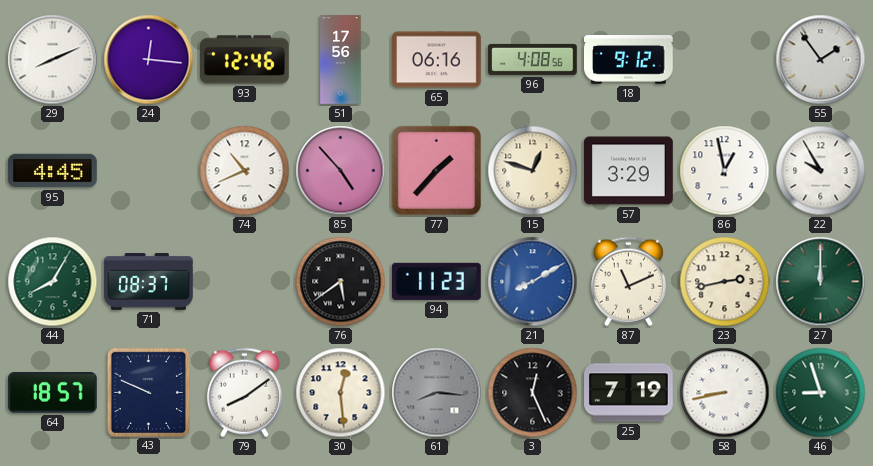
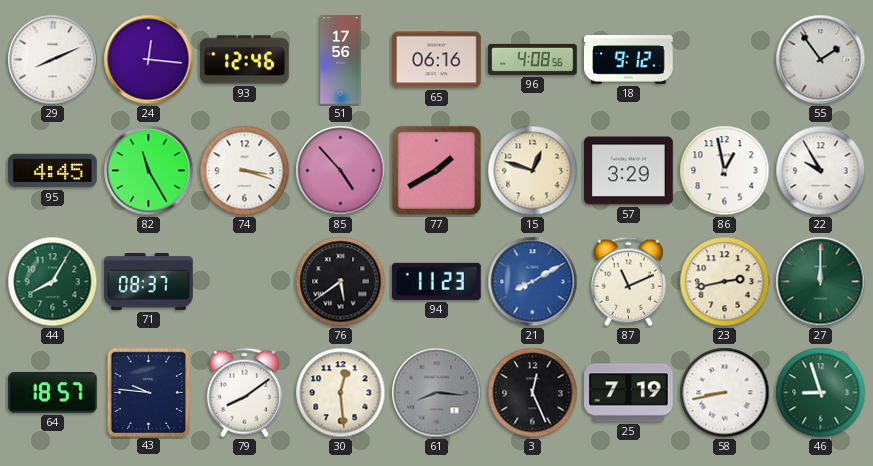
82: none -> 11:25 (149, 171)
74: 10:41 -> 3:18 (245, 171)
77: 1:37 -> 1:40 (436, 170)
43: 9:49 -> 9:46 (148, 392)
